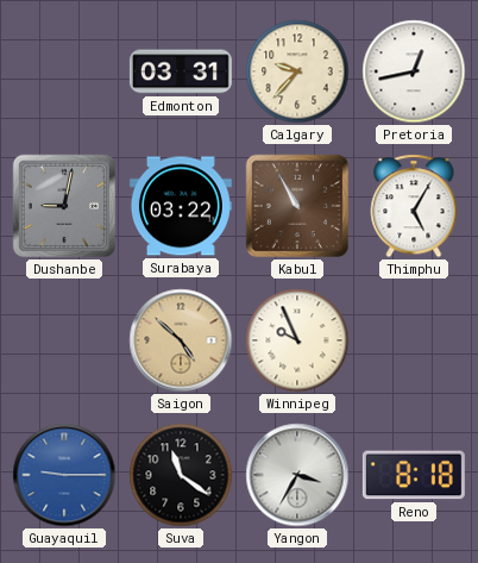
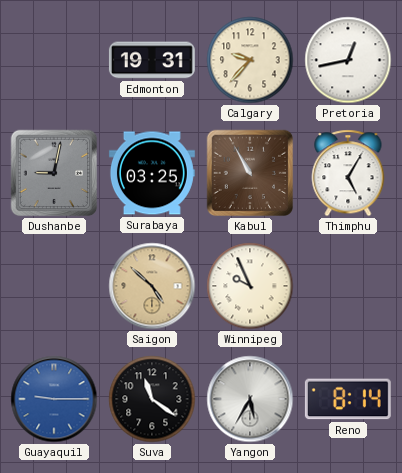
Edmonton: 03:31 -> 19:31 (152, 60)
Surabaya: 03:22 -> 03:25 (152, 173)
Yangon: 3:35 -> 5:35 (250, 399)
Reno: 8:18 -> 8:14 (348, 399)
